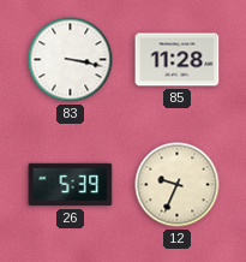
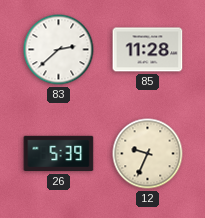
83: 3:17 -> 2:38 (59, 50)
